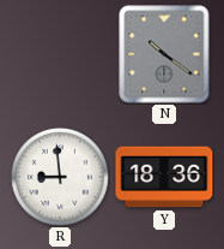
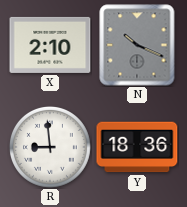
X: none -> 2:10 (50, 45)
N: 10:21 -> 10:19 (137, 45)
